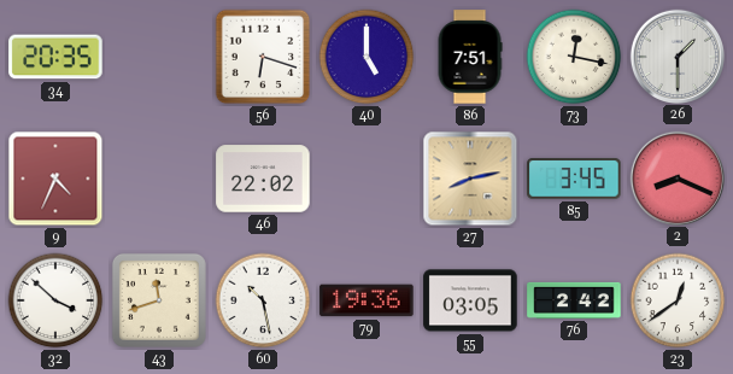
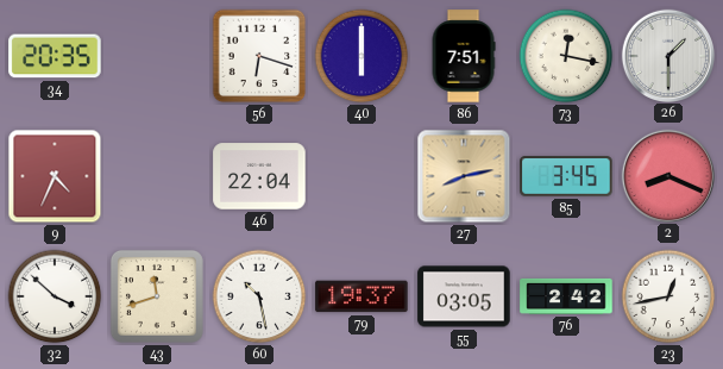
40: 5:00 -> 6:00 (361, 56)
46: 22:02 -> 22:04 (259, 176)
79: 19:36 -> 19:37 (361, 296)
23: 12:39 -> 12:43 (668, 296)
